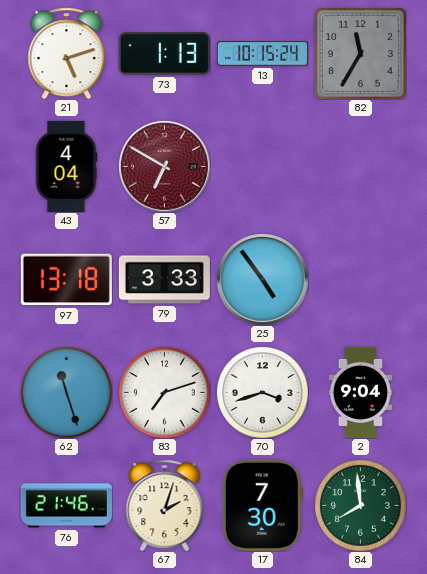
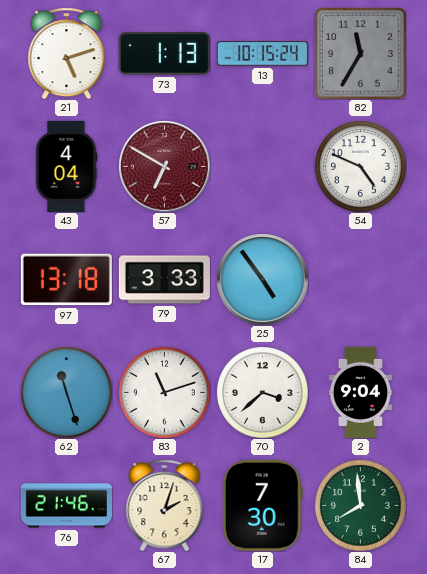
54: none -> 4:49 (360, 166)
83: 7:12 -> 11:12 (164, 392)
70: 3:42 -> 3:38 (262, 392)
